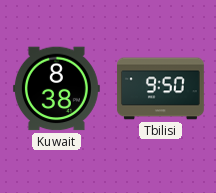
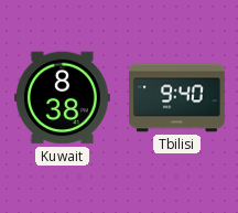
Tbilisi: 9:50 -> 9:40 (177, 98)
